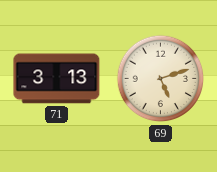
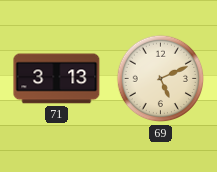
69: 5:12 -> 5:11 (161, 79)
